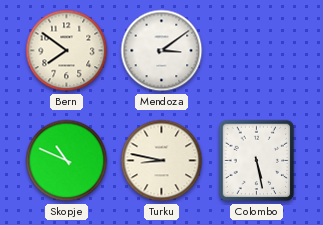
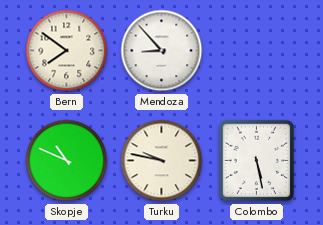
Mendoza: 3:09 -> 8:53 (162, 51)
Turku: 8:47 -> 9:47 (162, 161)
